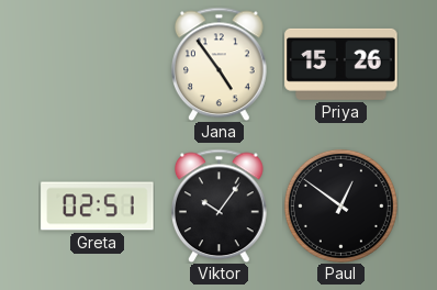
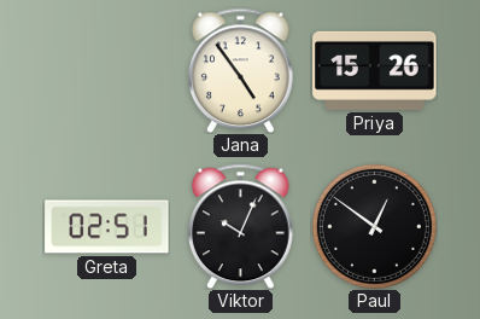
Viktor: 10:06 -> 10:04 (241, 226)
